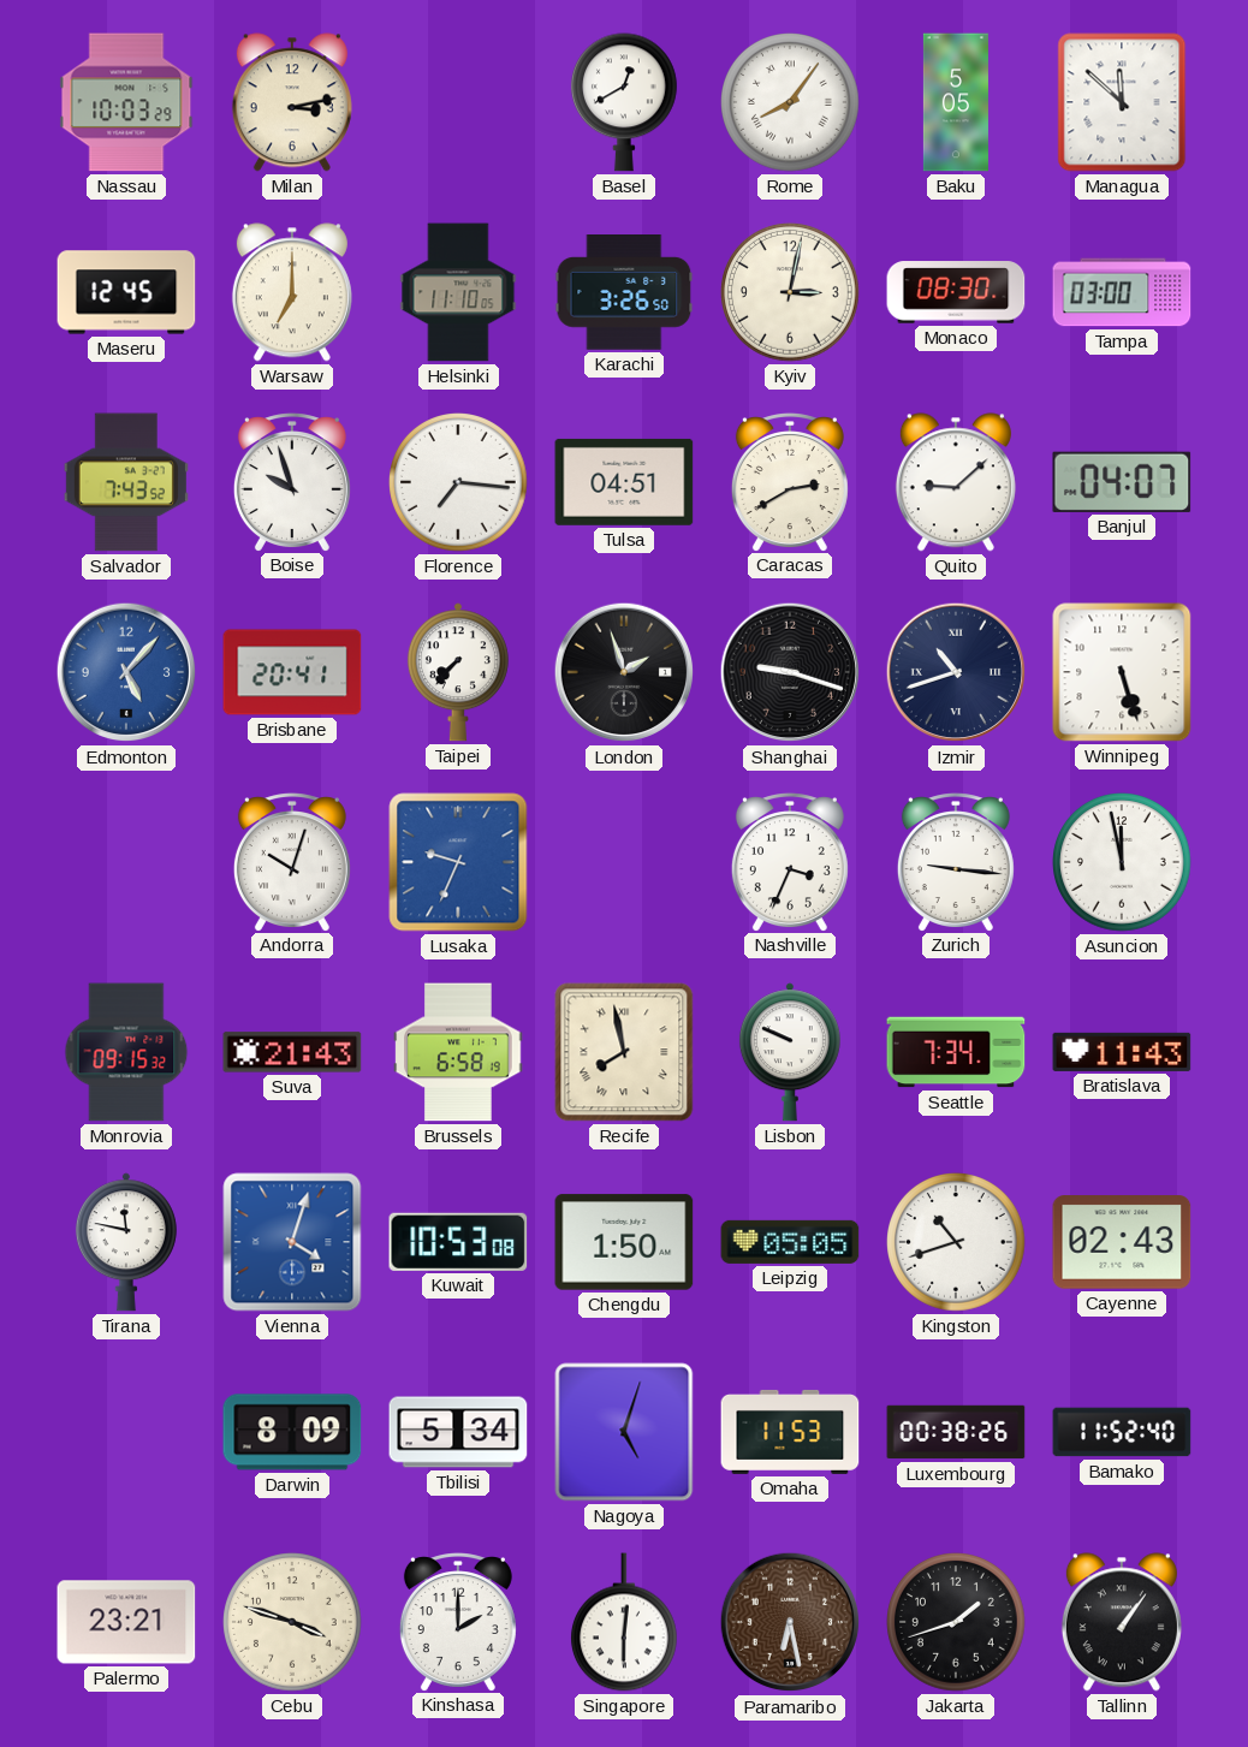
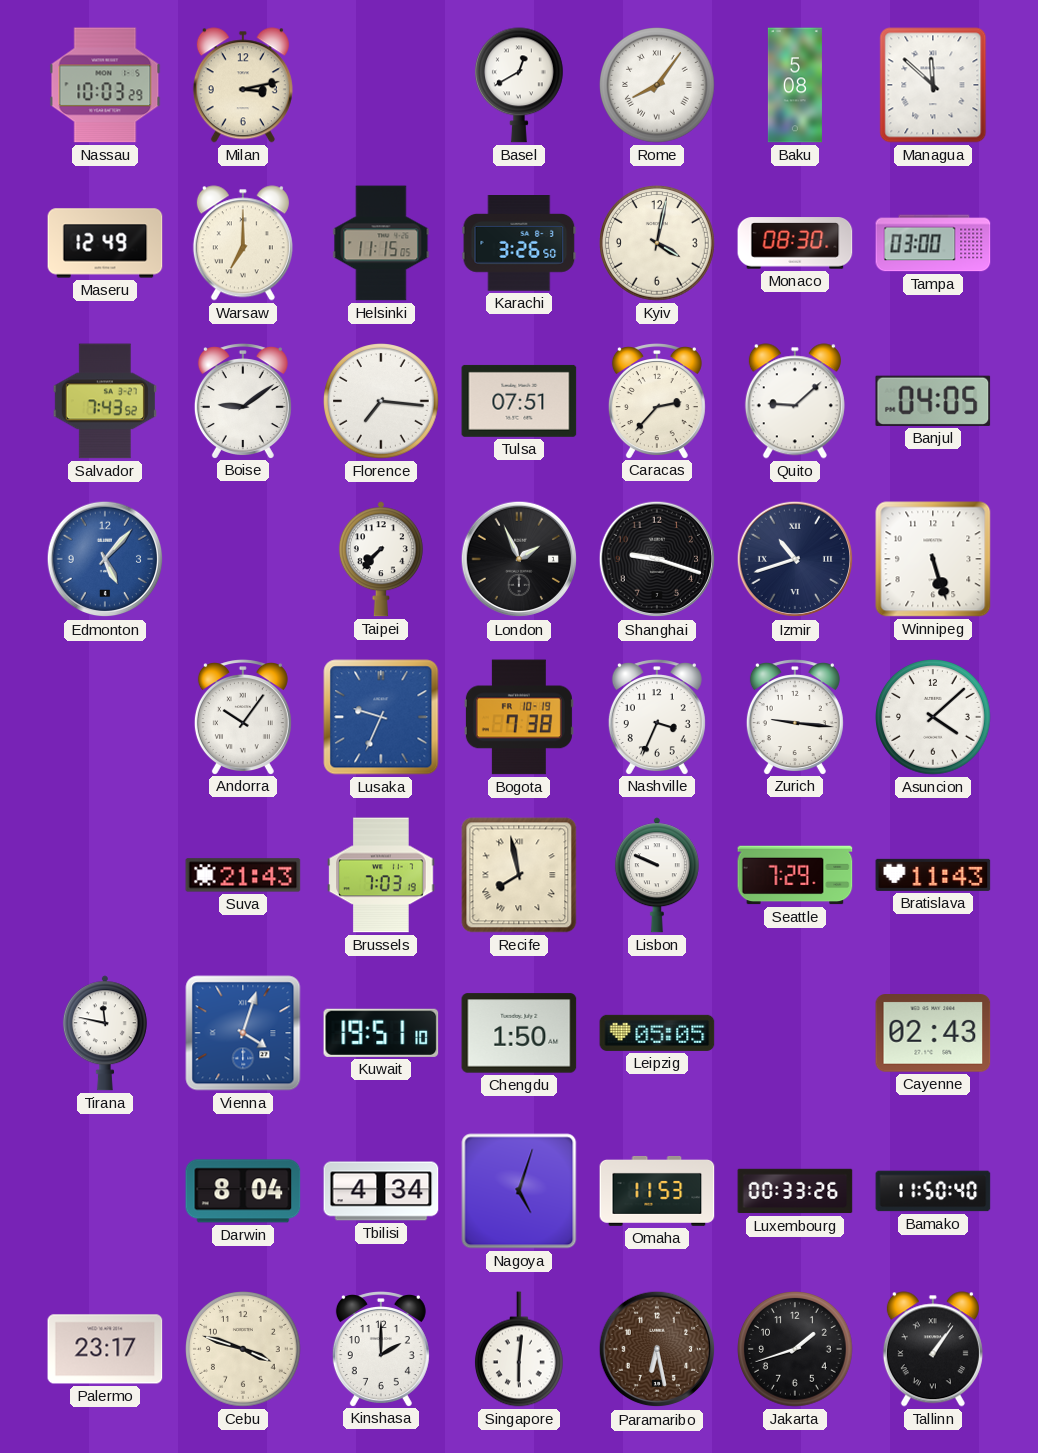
Baku: 5:05 -> 5:08 (795, 85)
Maseru: 12:45 -> 12:49 (105, 243)
Helsinki: 11:10 -> 11:15 (381, 243)
Kyiv: 3:02 -> 4:02 (658, 244)
Boise: 9:57 -> 9:09 (243, 401)
Tulsa: 04:51 -> 07:51 (519, 401)
Caracas: 2:40 -> 2:37 (657, 401)
Banjul: 04:07 -> 04:05 (933, 401)
Brisbane: 20:41 -> none (292, 672)
London: 1:57 -> 1:56 (519, 559)
Andorra: 10:03 -> 10:06 (243, 717)
Bogota: none -> 7:38 (519, 717)
Asuncion: 11:58 -> 4:08 (934, 718)
Monrovia: 09:15 -> none (126, 1052)
Brussels: 6:58 -> 7:03 (381, 875)
Seattle: 7:34 -> 7:29 (795, 875)
Kuwait: 10:53 -> 19:51 (381, 1033)
Kingston: 10:42 -> none (957, 1243)
Darwin: 8:09 -> 8:04 (243, 1191)
Tbilisi: 5:34 -> 4:34 (381, 1191)
Luxembourg: 00:38 -> 00:33 (795, 1191)
Bamako: 11:52 -> 11:50 (933, 1191)
Palermo: 23:21 -> 23:17 (105, 1349)
